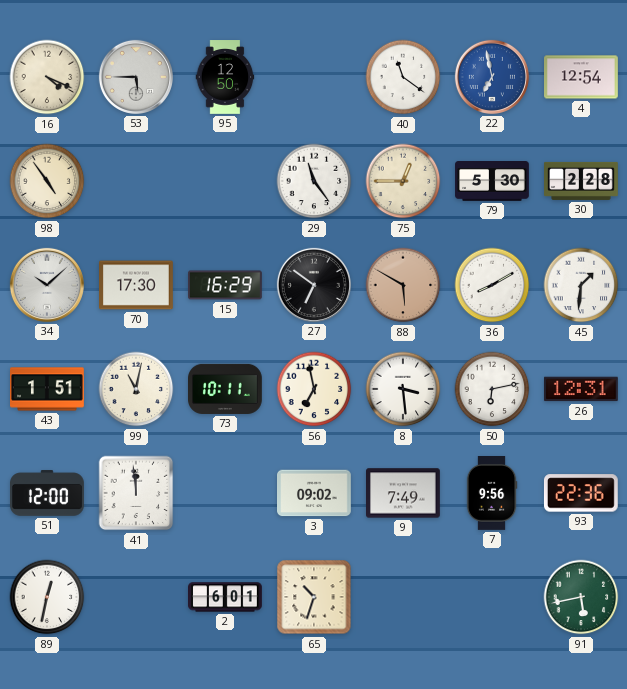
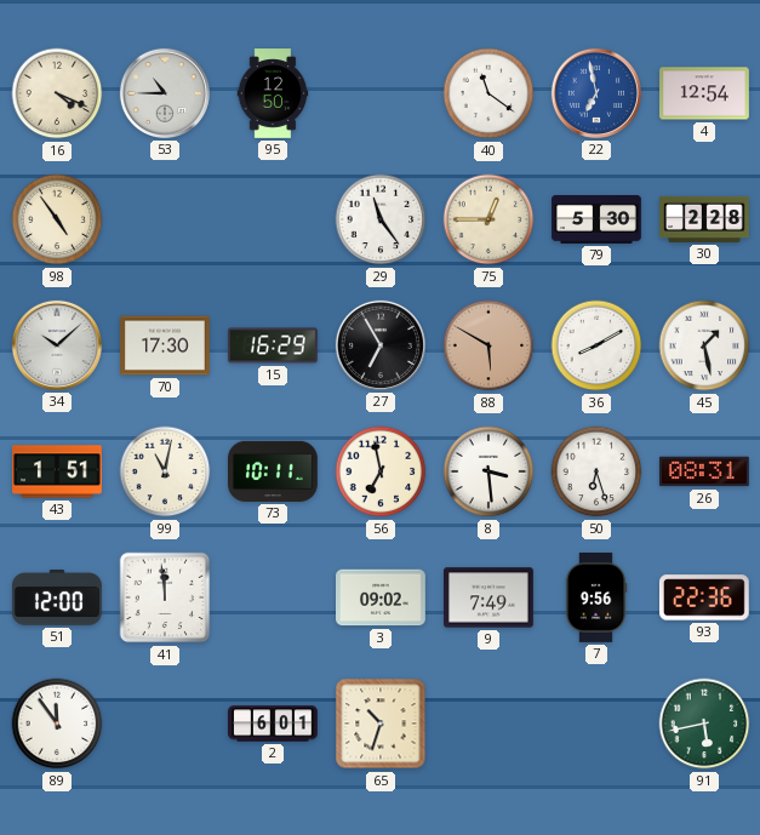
53: 5:45 -> 10:45 (165, 93)
27: 6:51 -> 6:55 (381, 345)
45: 1:31 -> 1:28 (704, 345)
50: 6:13 -> 6:27 (596, 471)
26: 12:31 -> 08:31 (704, 471)
89: 12:32 -> 11:54 (57, 724)
